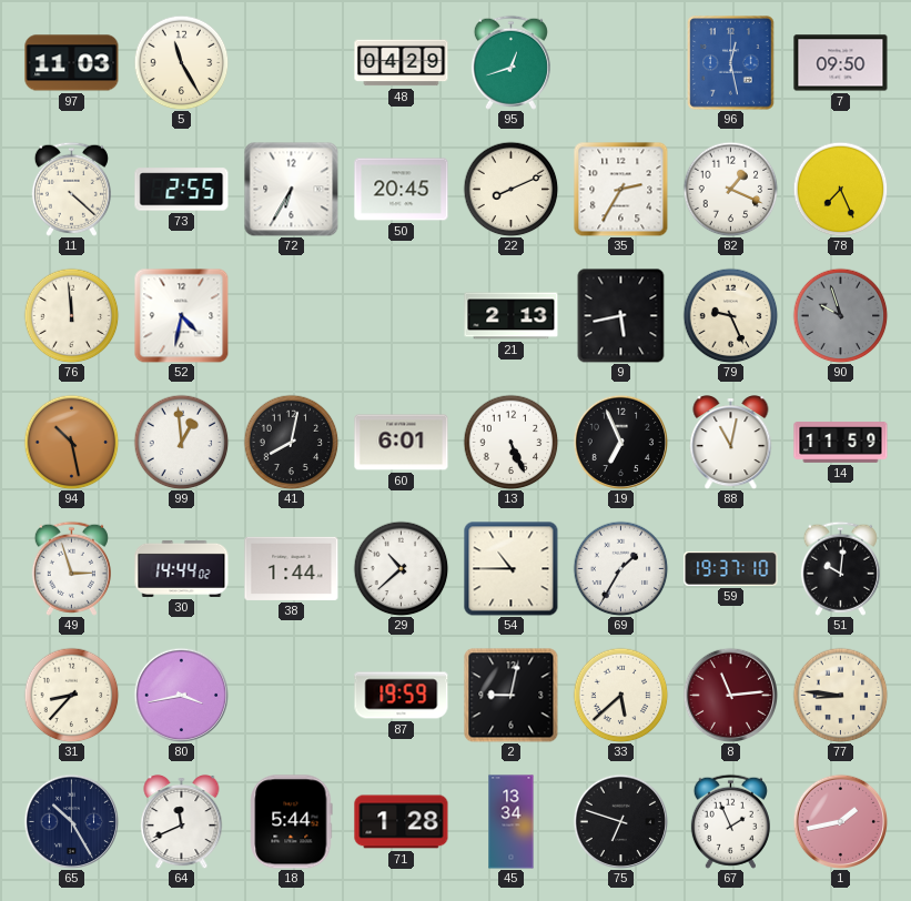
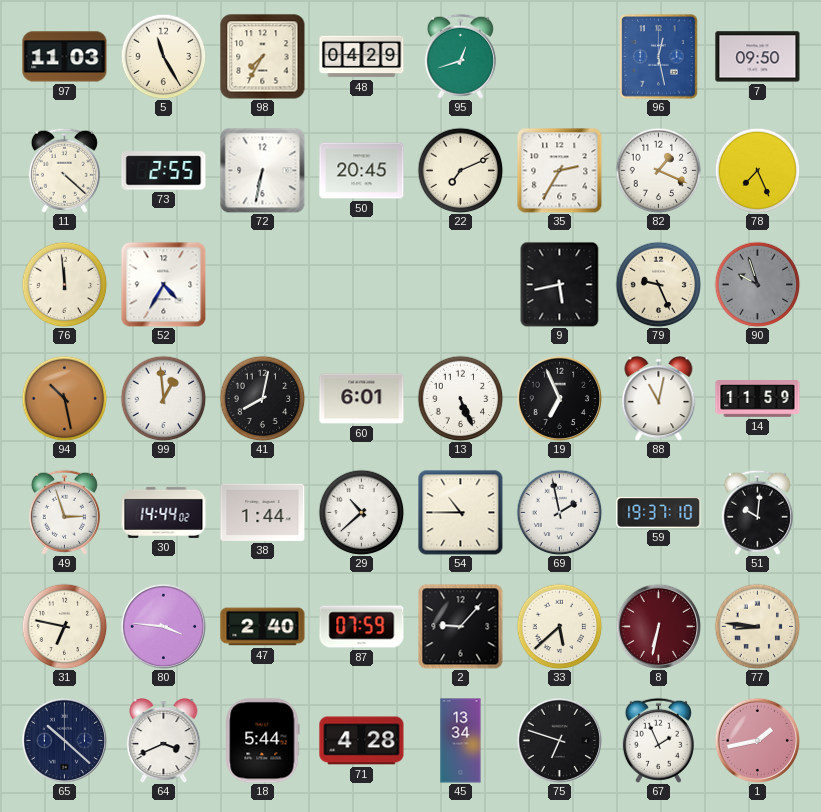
98: none -> 7:35 (263, 57)
72: 6:35 -> 6:32 (262, 170)
22: 8:11 -> 7:11 (460, 170)
52: 4:32 -> 4:35 (163, 284)
21: 2:13 -> none (512, 316)
69: 1:35 -> 1:58 (559, 512)
31: 8:37 -> 6:47 (64, 626)
80: 3:43 -> 3:46 (163, 626)
47: none -> 2:40 (263, 627)
87: 19:59 -> 07:59 (362, 627)
2: 9:02 -> 9:07 (461, 627)
8: 11:14 -> 6:32 (658, 626)
65: 10:25 -> 10:22 (64, 740)
64: 11:41 -> 3:41 (164, 741)
71: 1:28 -> 4:28 (362, 741)
